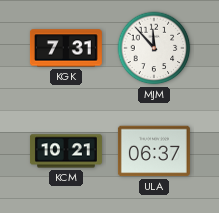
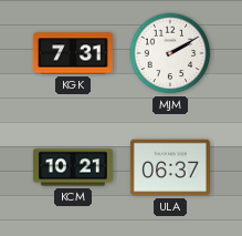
MJM: 11:53 -> 2:10 (170, 53)
